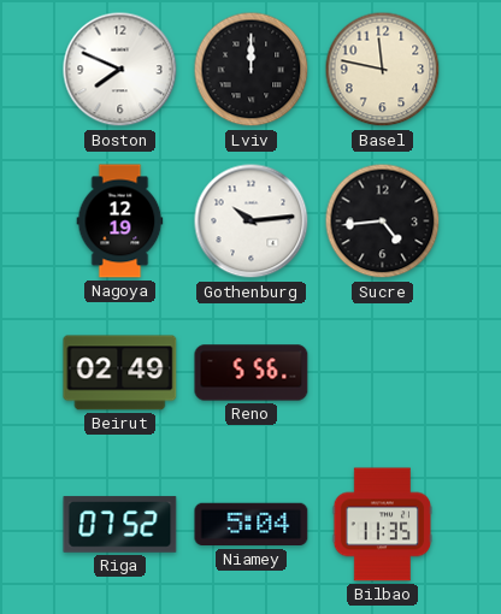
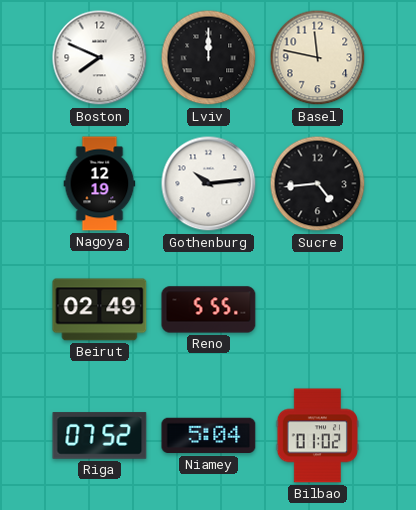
Reno: 5:56 -> 5:55 (209, 310)
Bilbao: 11:35 -> 01:02 (318, 436)
